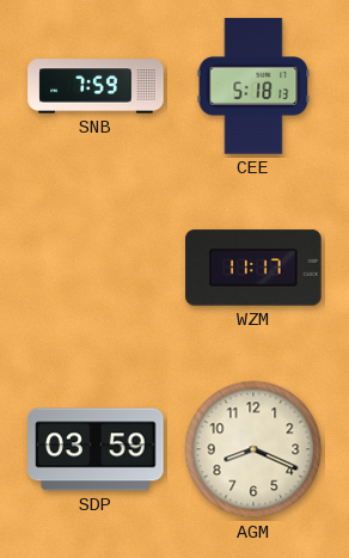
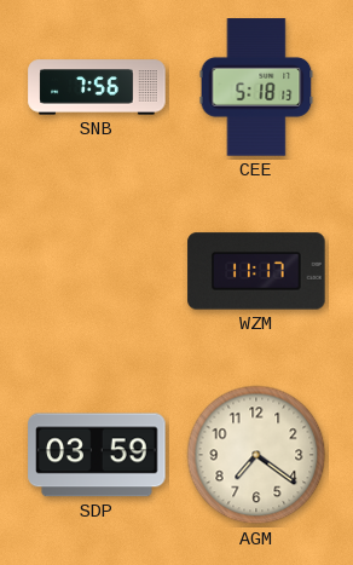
SNB: 7:59 -> 7:56 (97, 87)
AGM: 8:19 -> 7:21 (256, 455)
